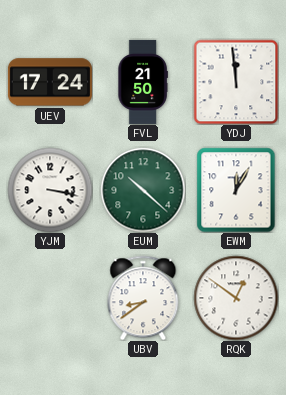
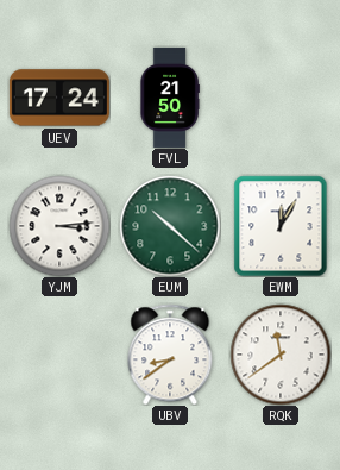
YDJ: 11:59 -> none (236, 82)
YJM: 3:17 -> 3:14 (59, 226)
RQK: 12:51 -> 11:39 (281, 355)
